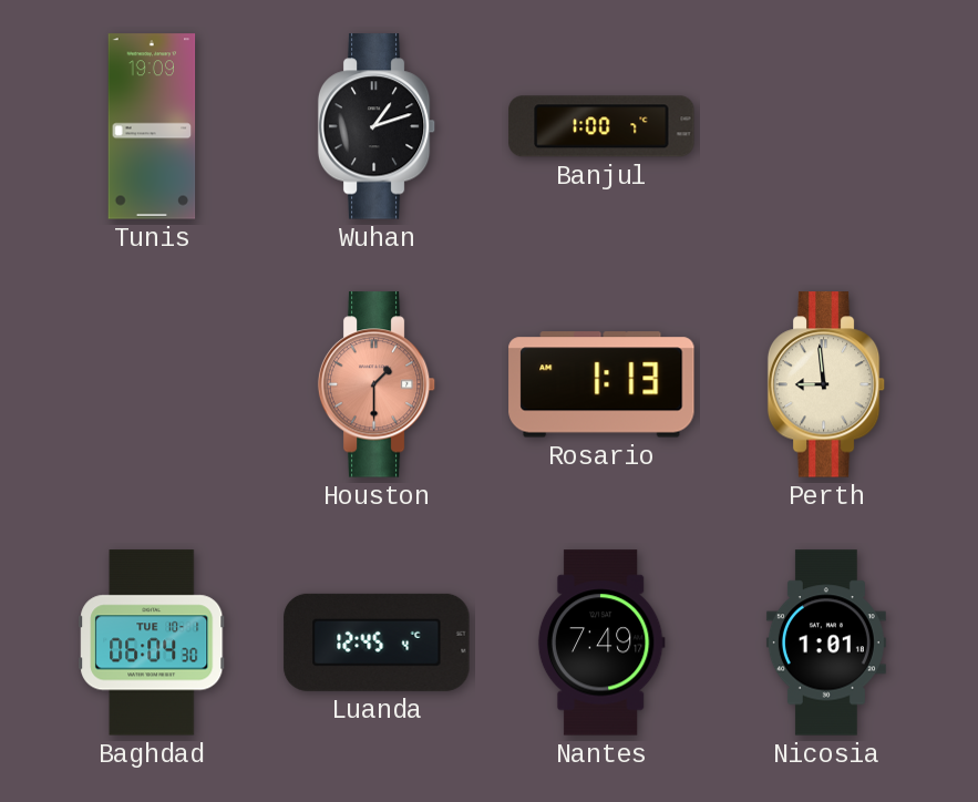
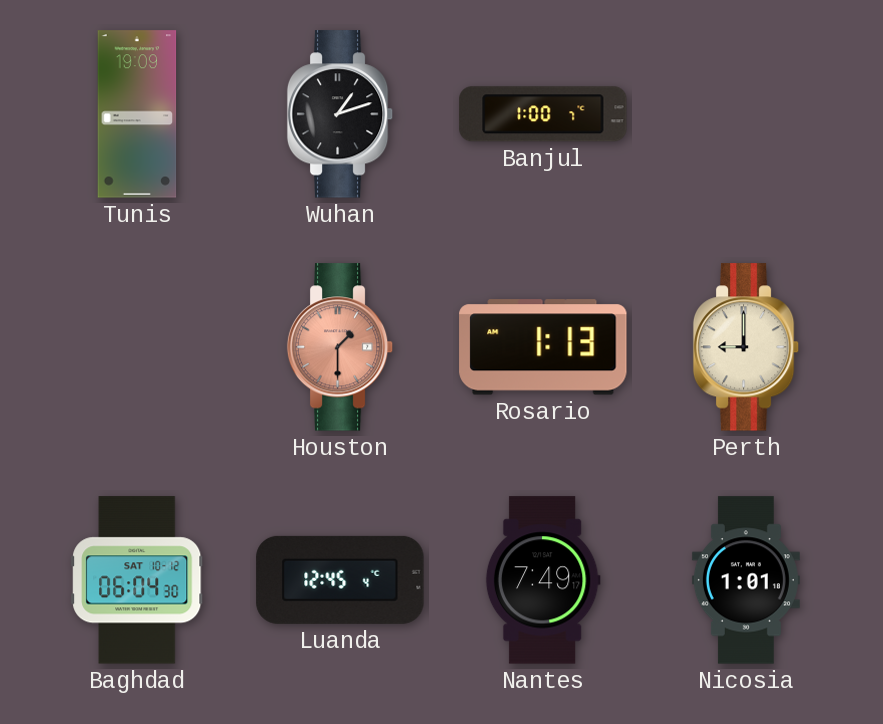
Perth: 8:59 -> 9:00 (746, 347)
Baghdad date: TUE 10-1 -> SAT 10-12 (137, 580)
